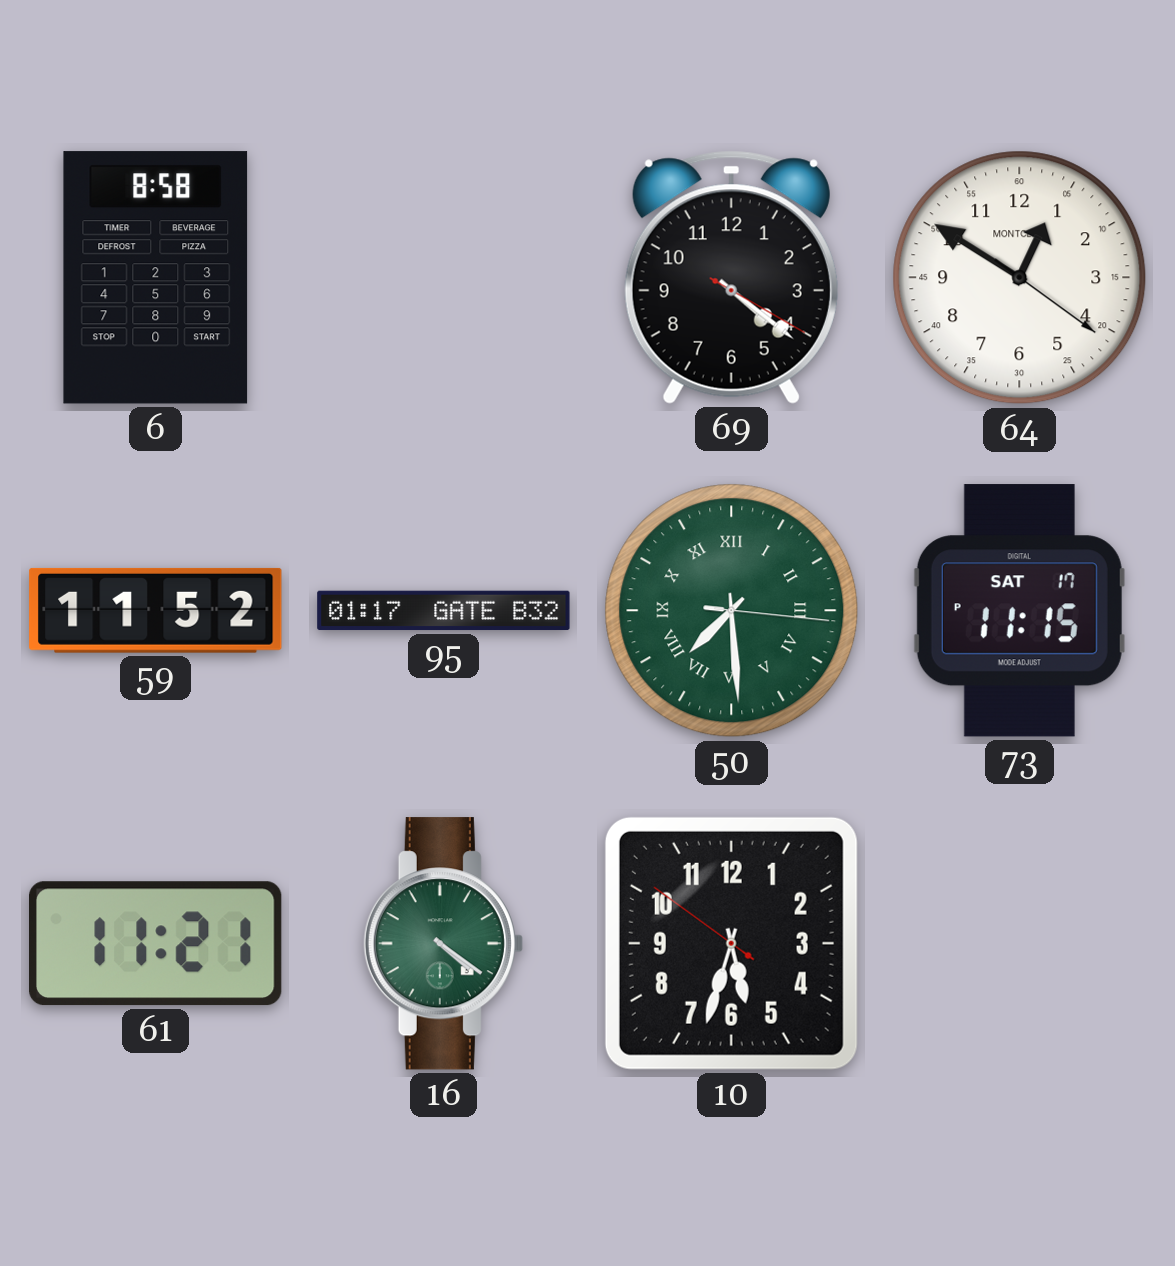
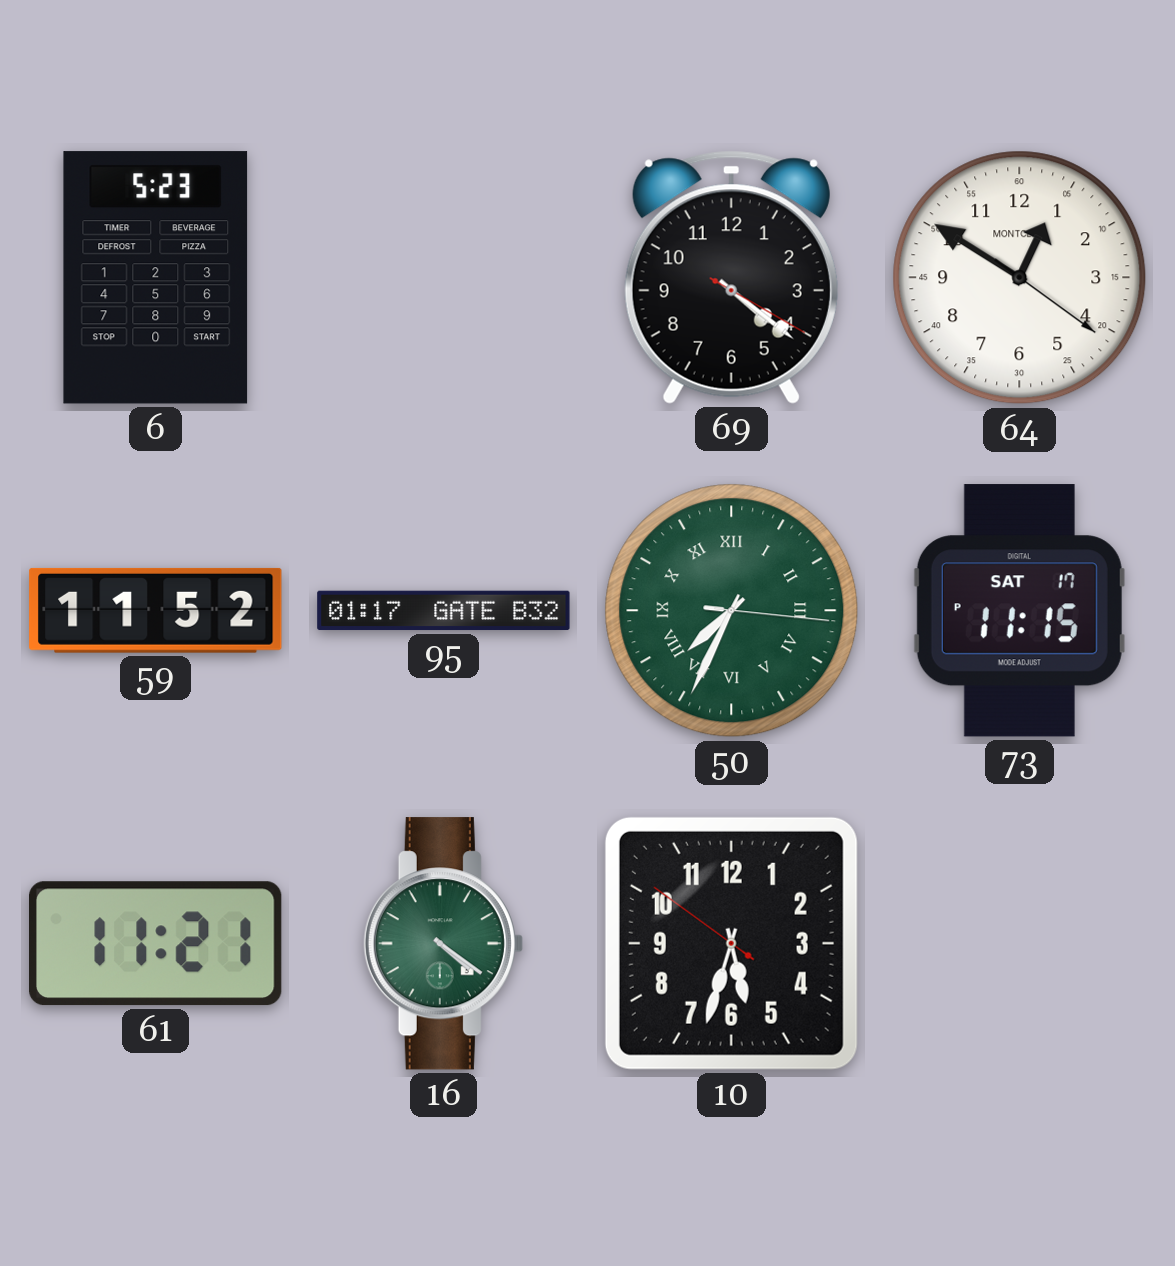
6: 8:58 -> 5:23 (156, 278)
50: 7:29 -> 7:34 (732, 611)
